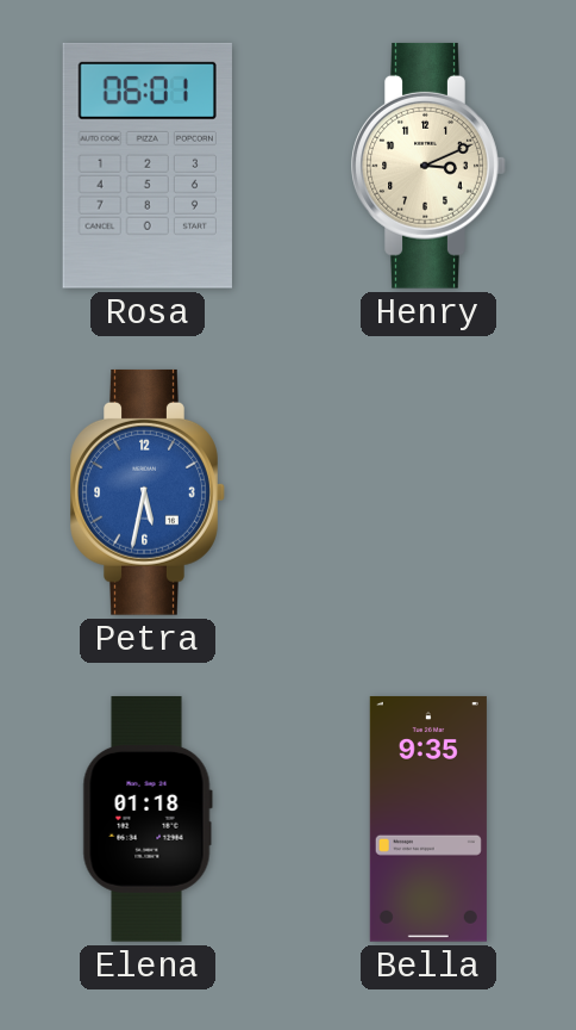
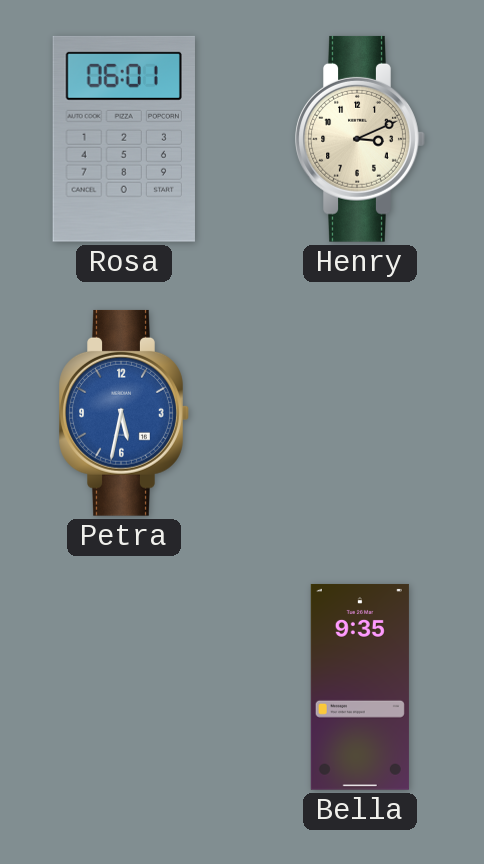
Elena: 01:18 -> none (148, 819)
